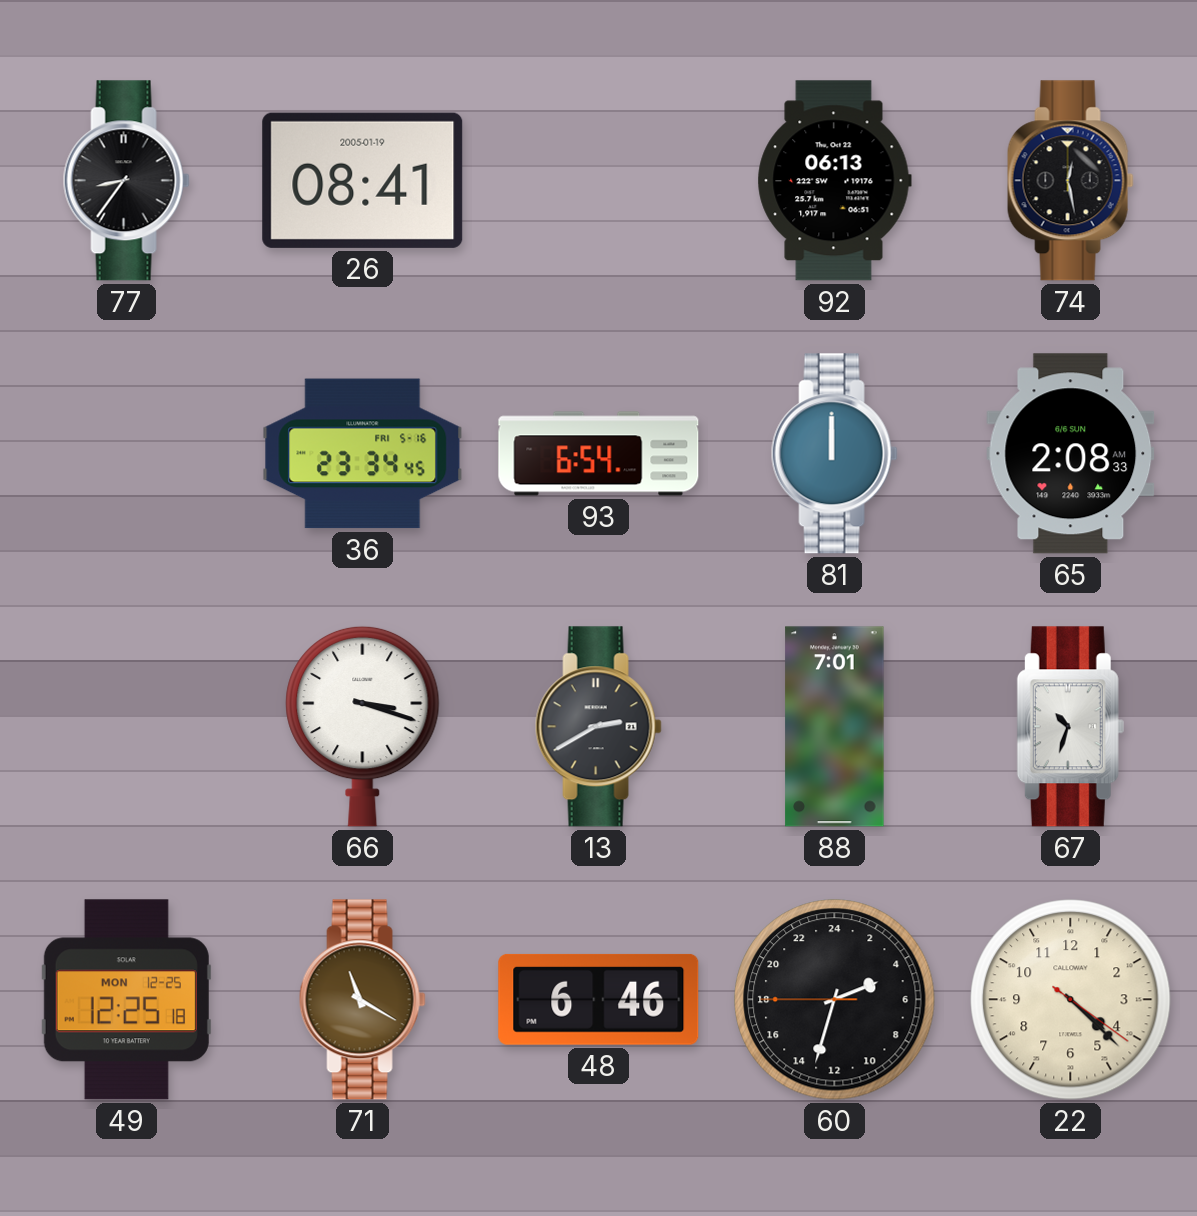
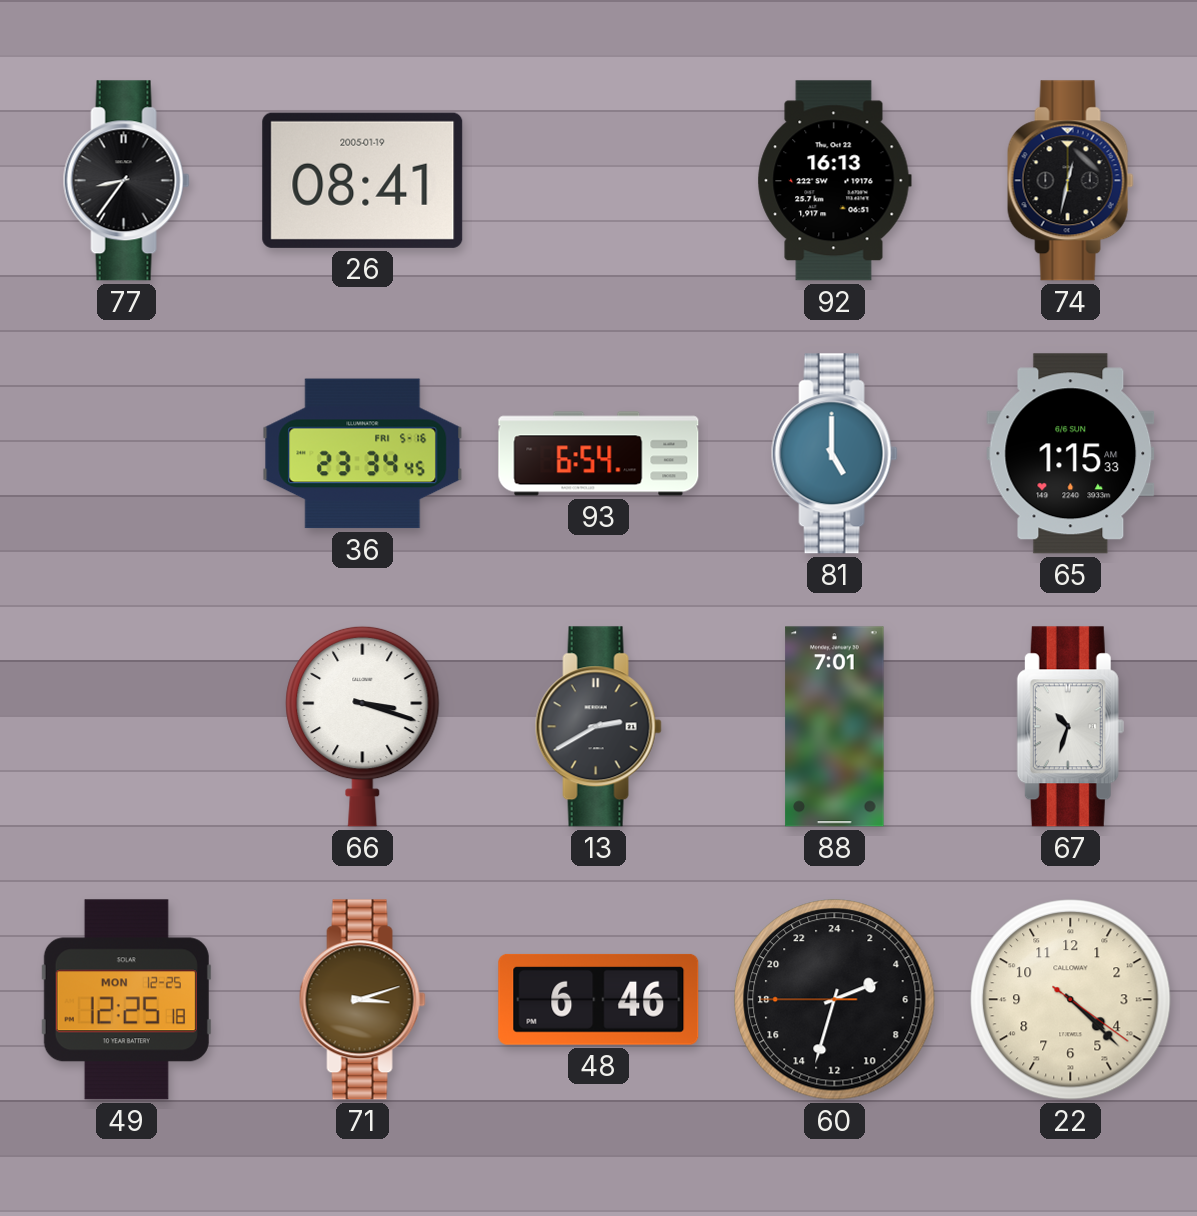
92: 06:13 -> 16:13 (834, 181)
74: 12:28 -> 12:32 (1070, 181)
81: 12:00 -> 5:00 (834, 454)
65: 2:08 -> 1:15 (1071, 454)
71: 11:20 -> 3:12 (362, 1000)
